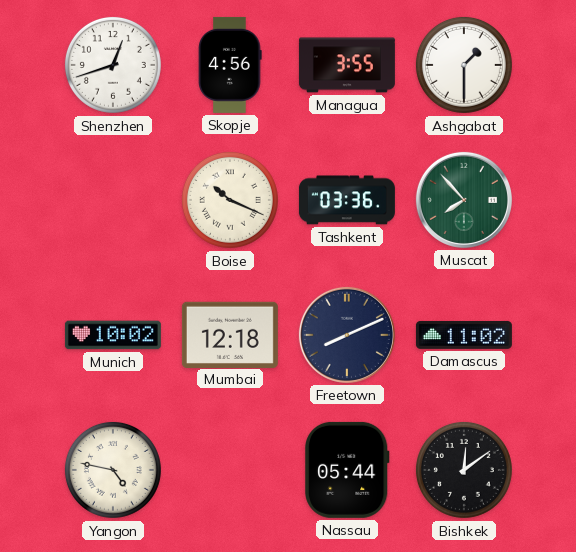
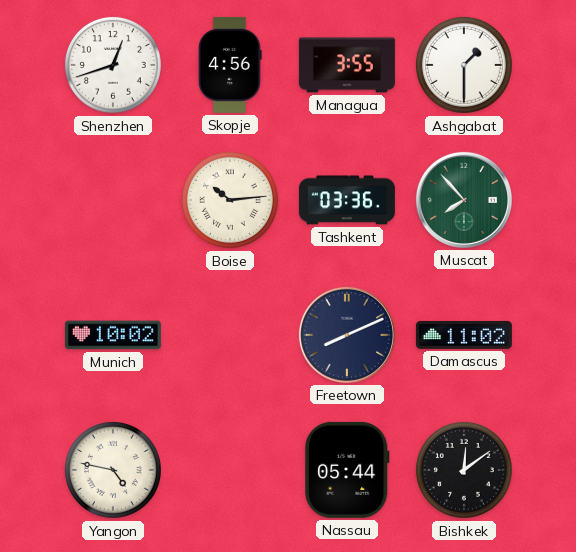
Boise: 10:19 -> 10:14 (230, 200)
Mumbai: 12:18 -> none (230, 334)
